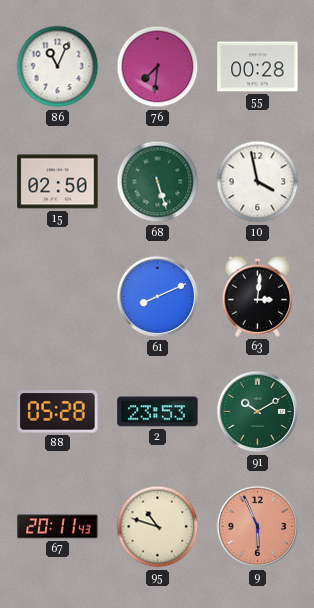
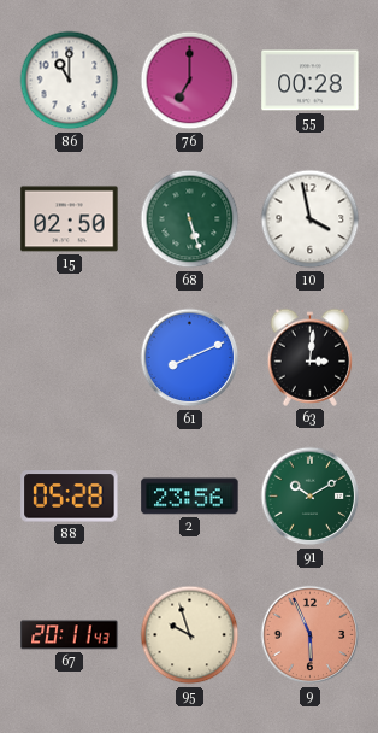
86: 11:04 -> 11:00 (70, 81)
76: 7:31 -> 7:00 (190, 81)
2: 23:53 -> 23:56 (190, 497)
95: 10:48 -> 9:57 (190, 635)
